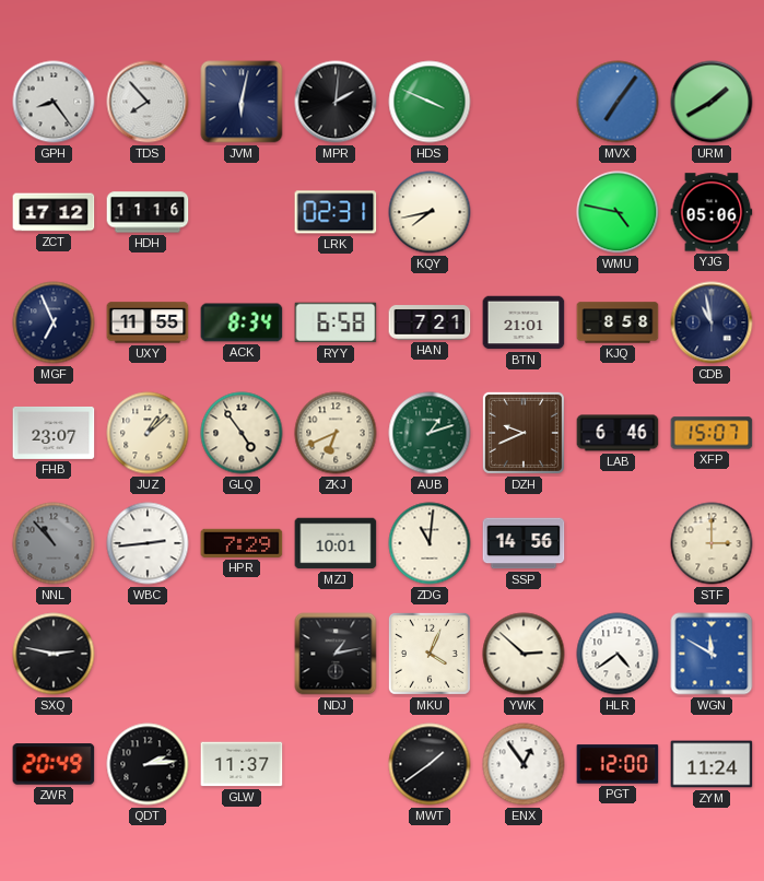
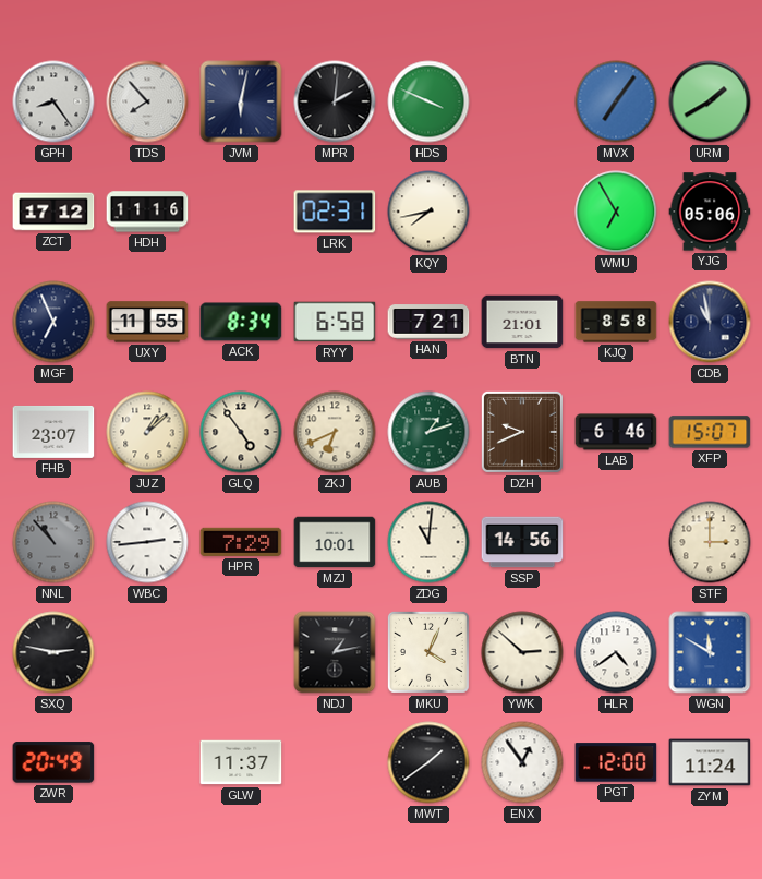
WMU: 4:47 -> 6:55 (616, 212)
QDT: 2:14 -> none (148, 764)
